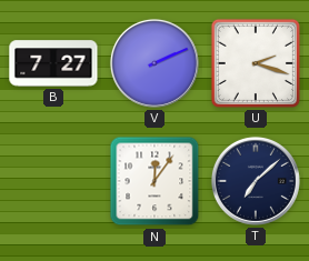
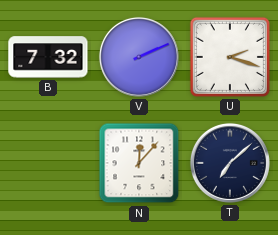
B: 7:27 -> 7:32 (48, 57)
N: 12:06 -> 12:07 (139, 163)
